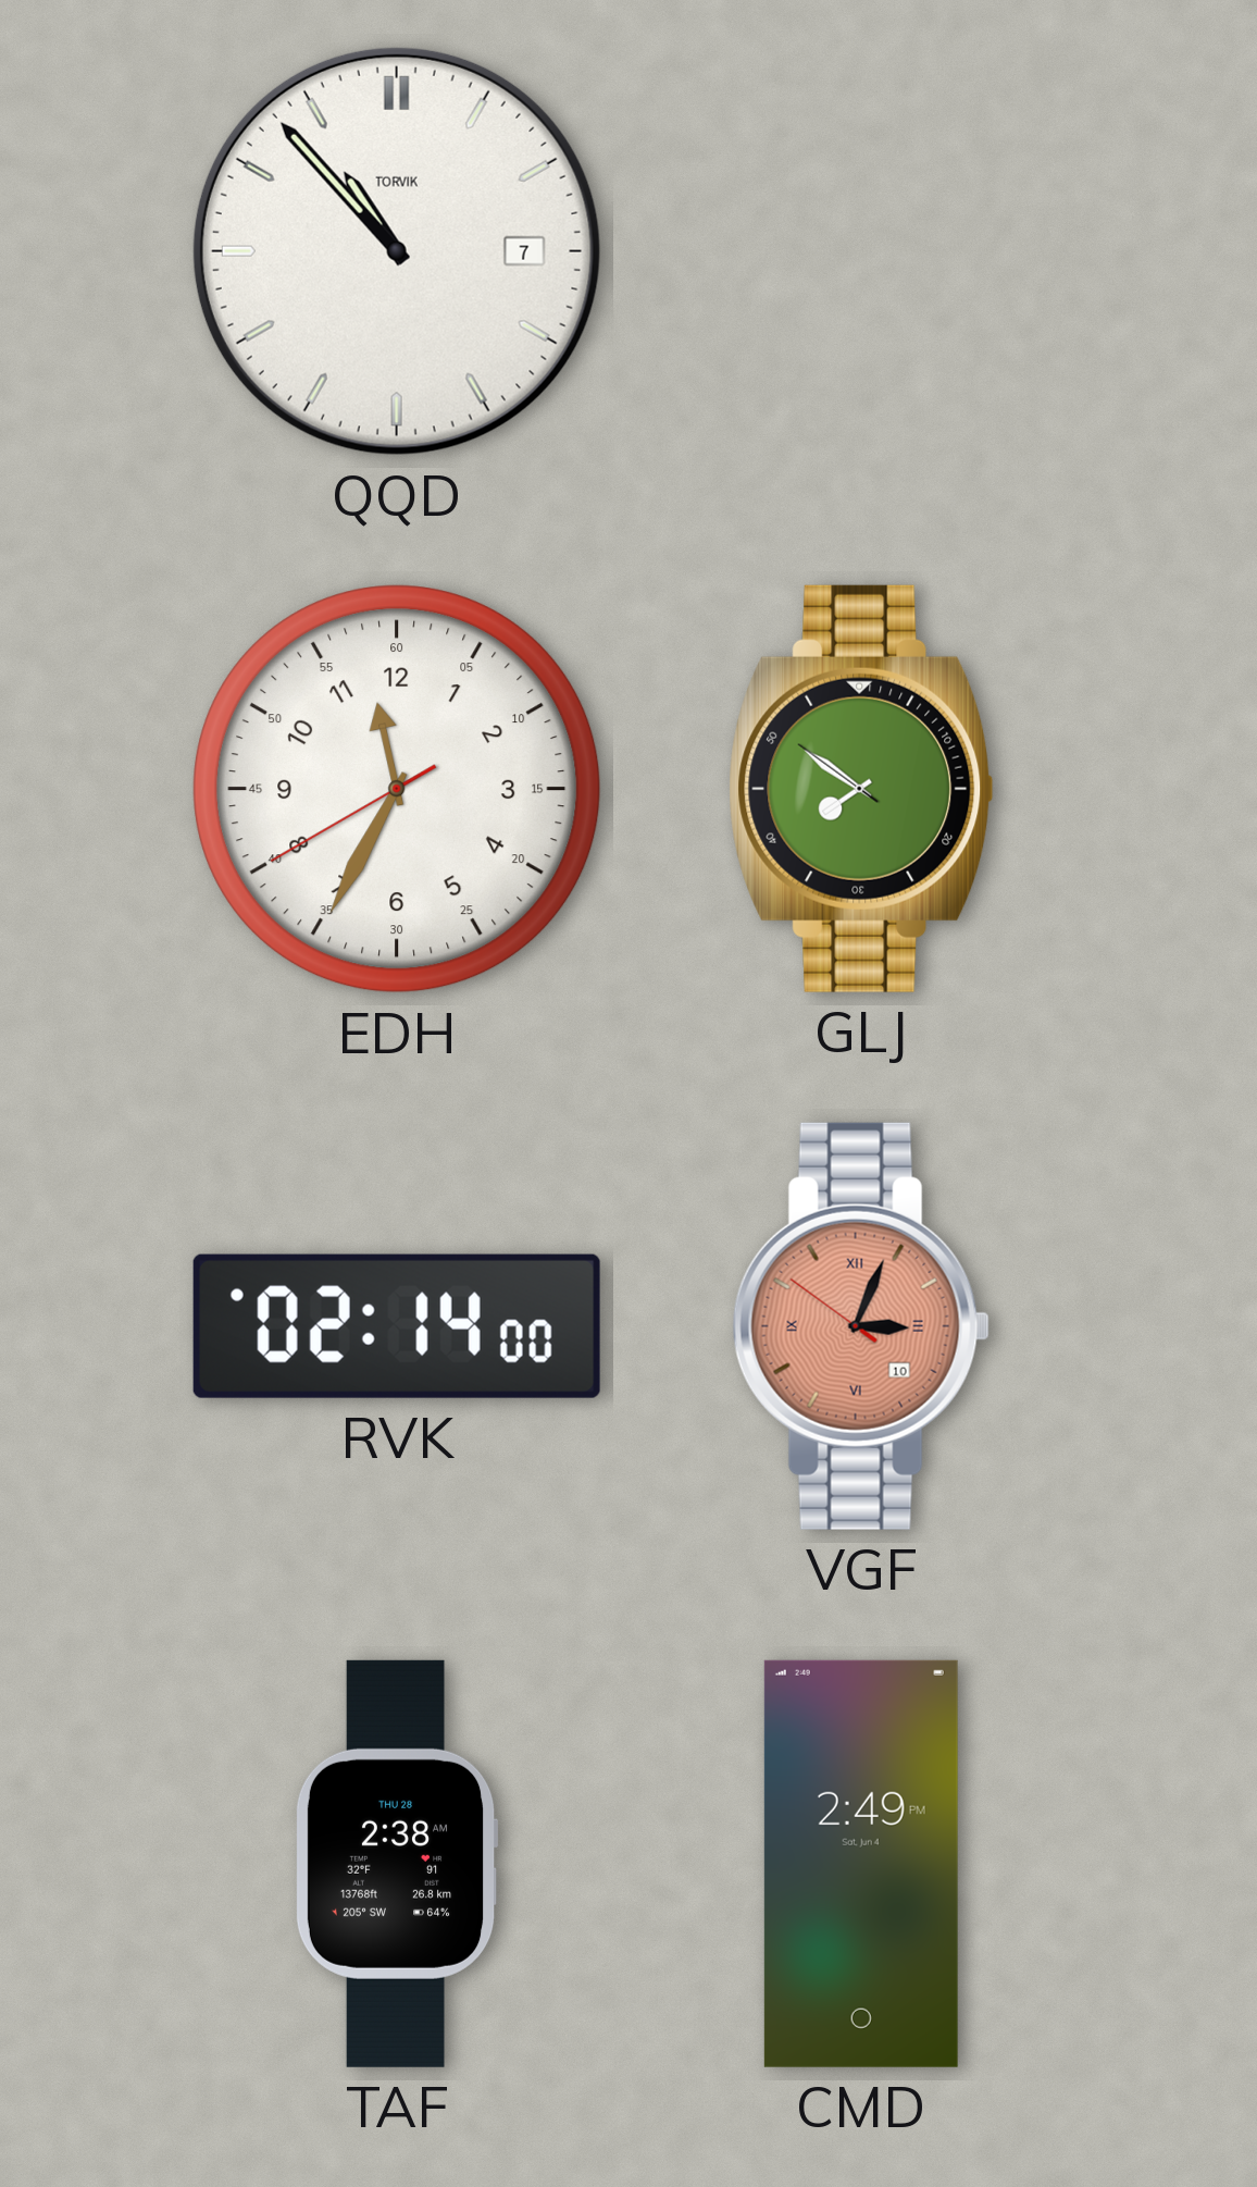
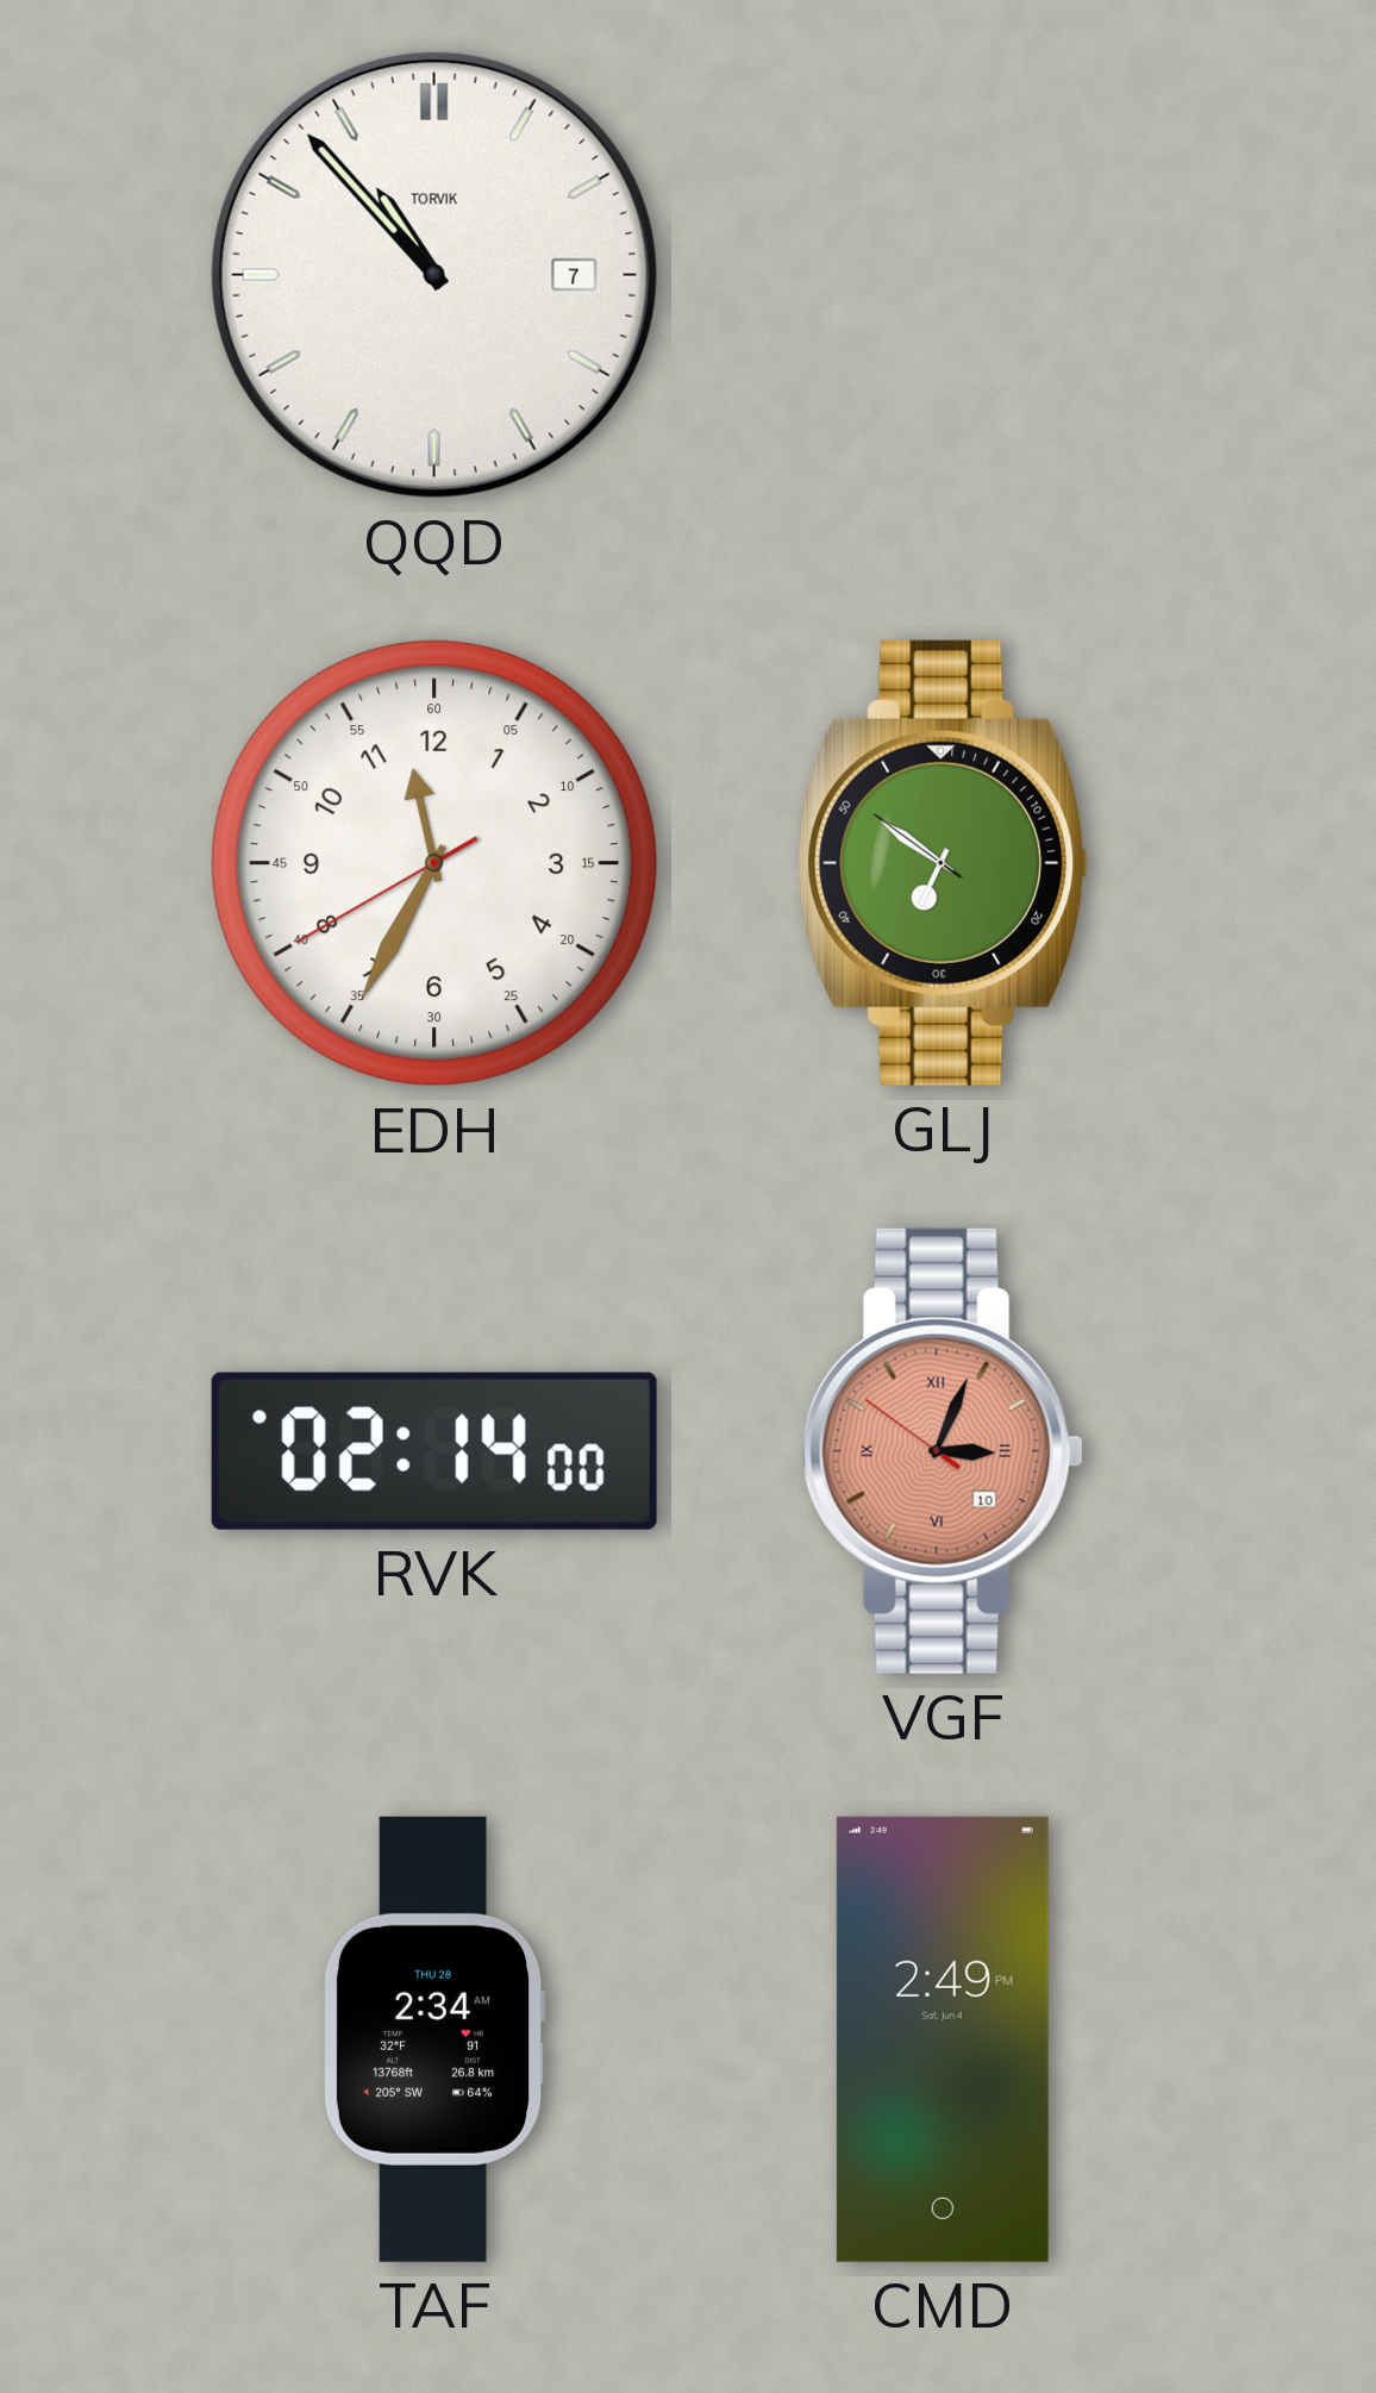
GLJ: 7:50 -> 6:50 (943, 863)
TAF: 2:38 -> 2:34 (434, 2039)
